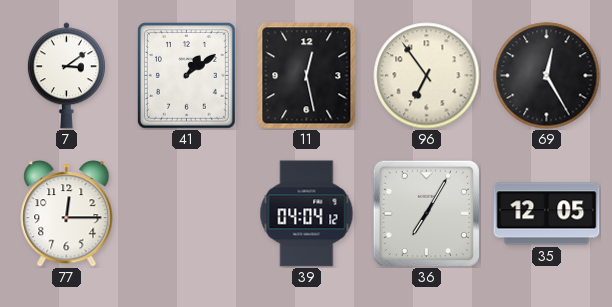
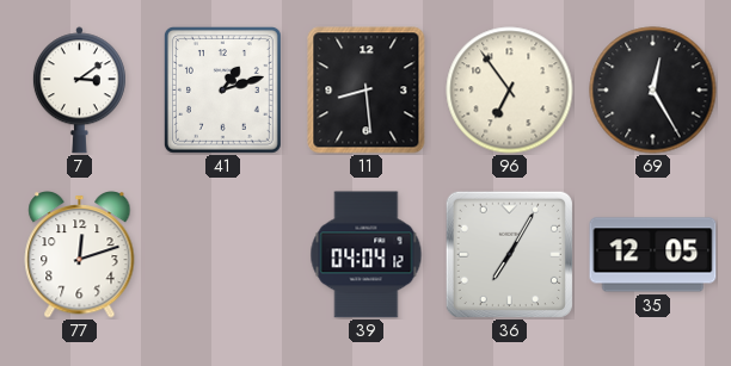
41: 1:09 -> 1:12 (222, 89)
11: 12:28 -> 8:29 (367, 91)
77: 12:15 -> 12:12 (80, 255)
